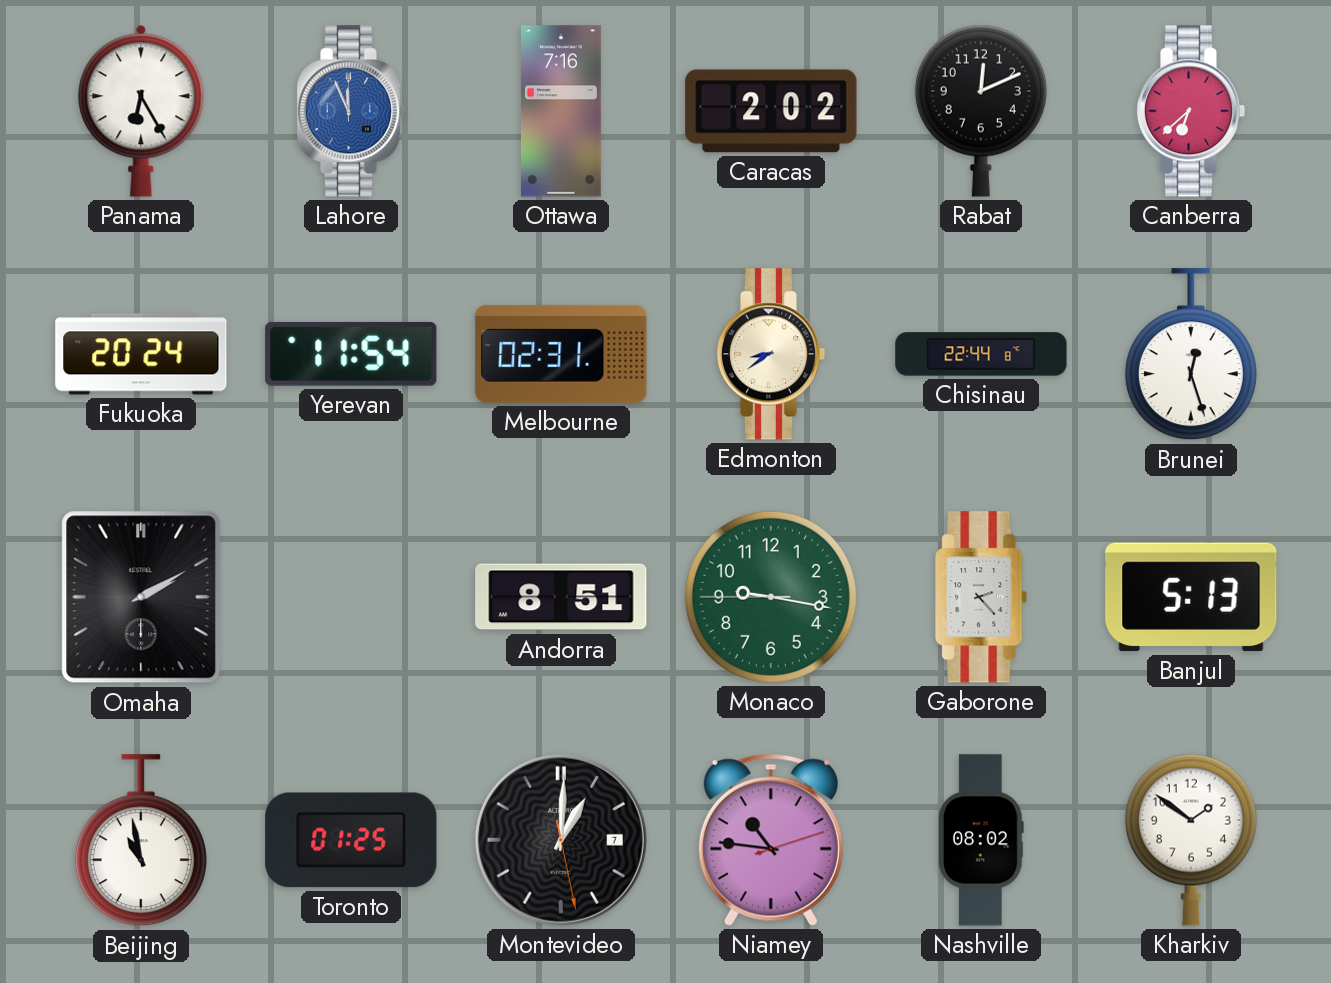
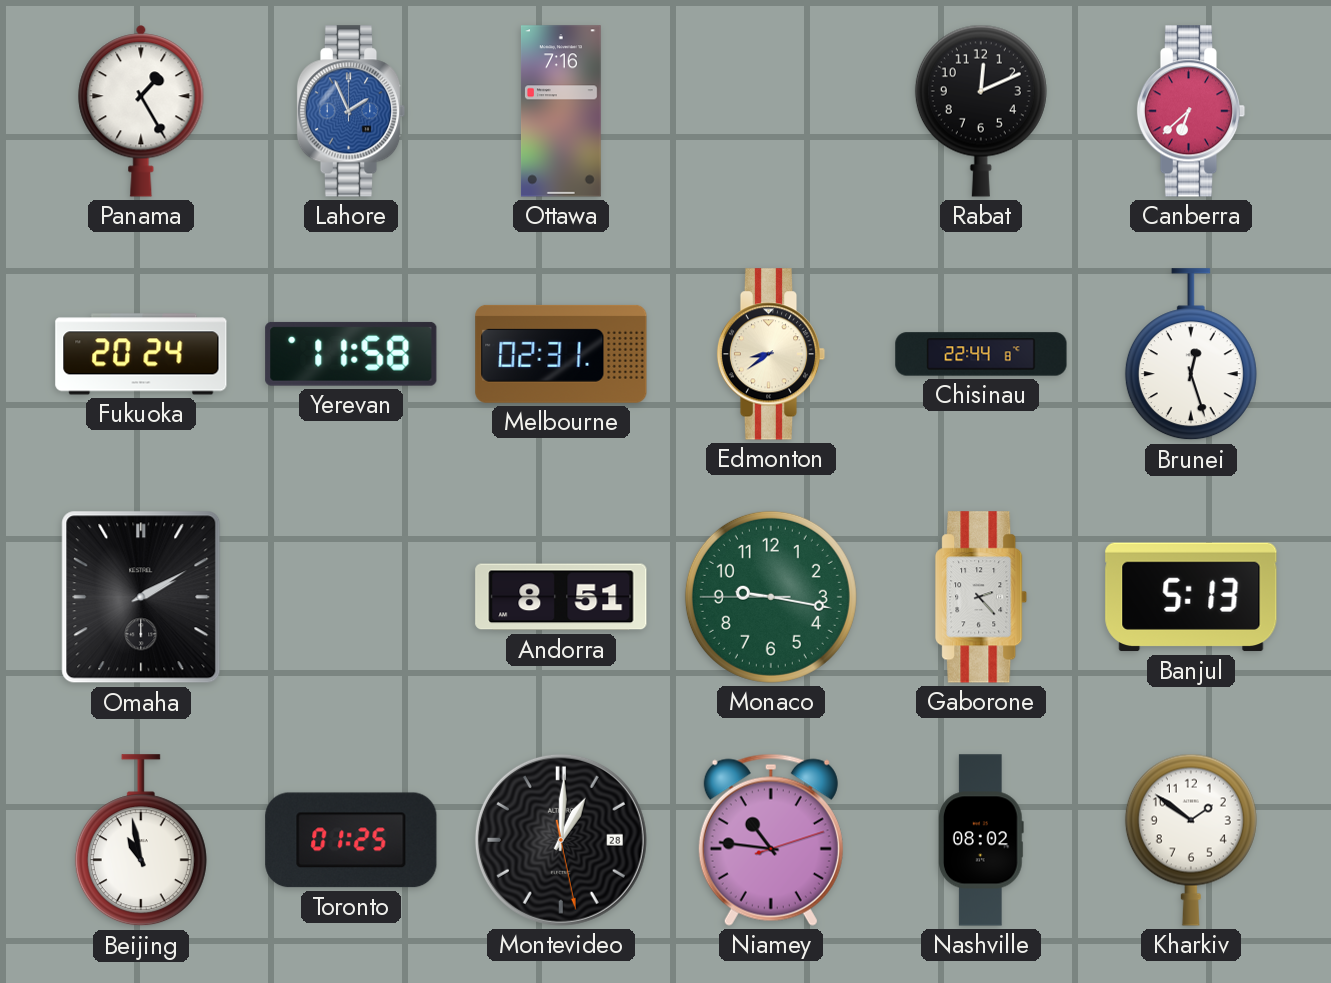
Panama: 6:25 -> 1:25 (141, 111)
Lahore: 11:56 -> 1:56 (351, 111)
Caracas: 2:02 -> none (771, 111)
Yerevan: 11:54 -> 11:58 (351, 354)
Montevideo date: 7 -> 28 (561, 840)
